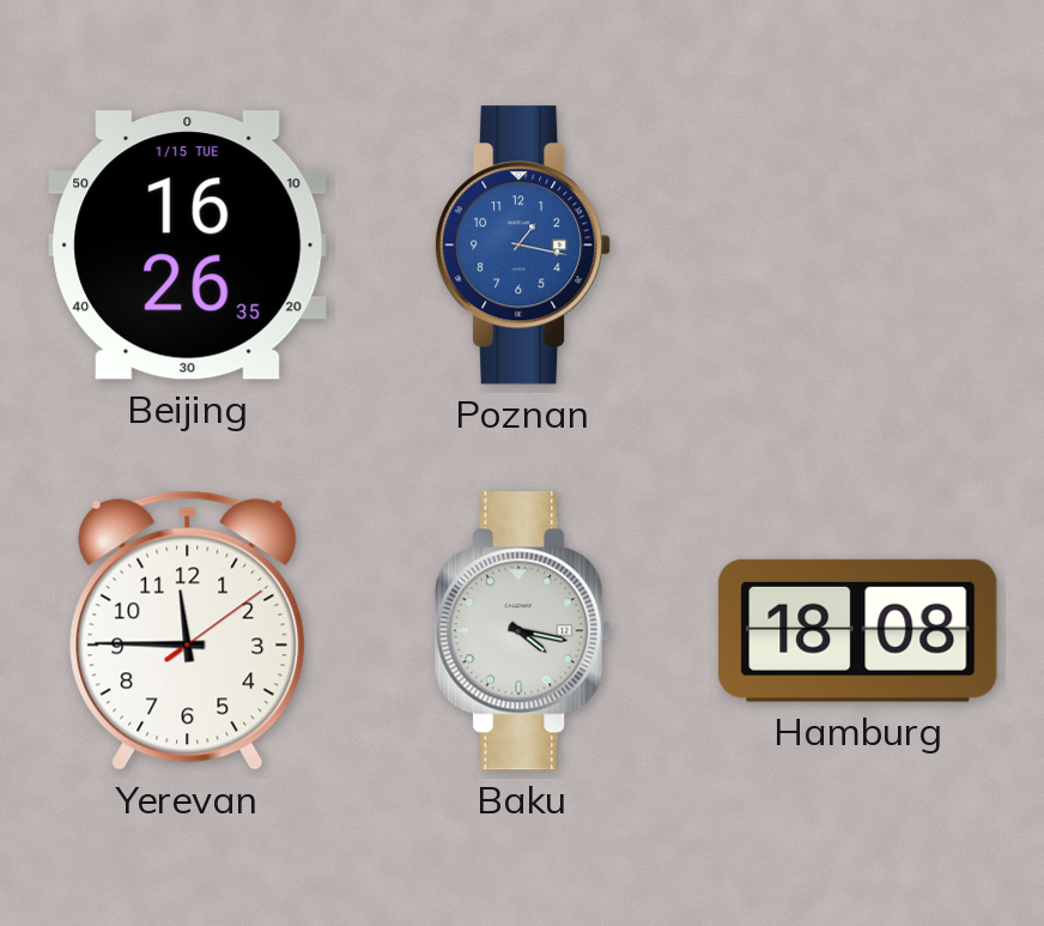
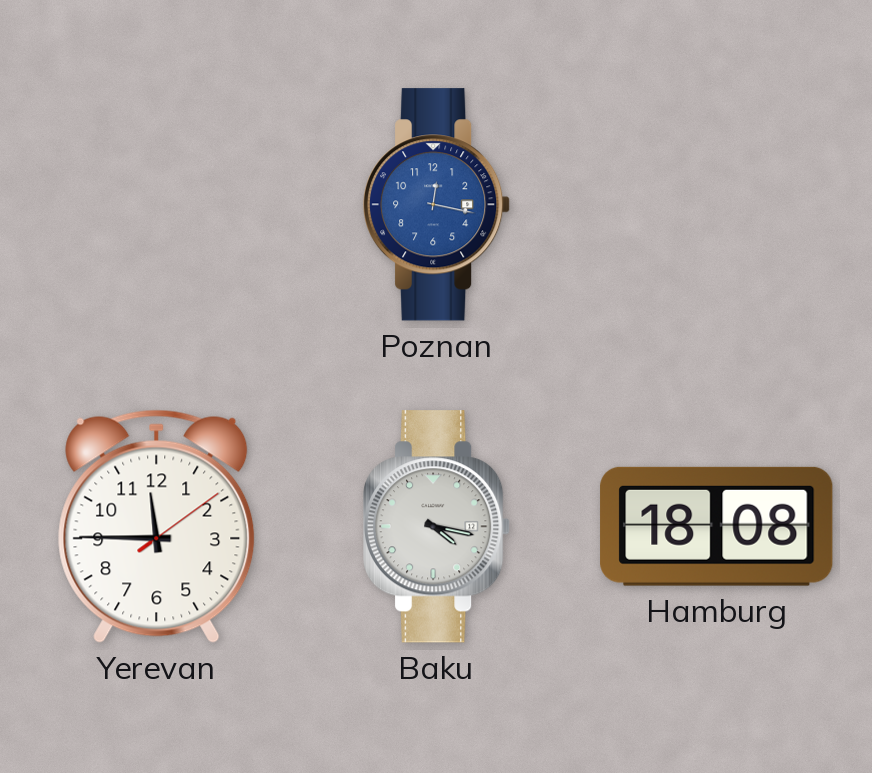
Beijing: 16:26 -> none (188, 246)
Poznan: 1:17 -> 12:17 (438, 205)
